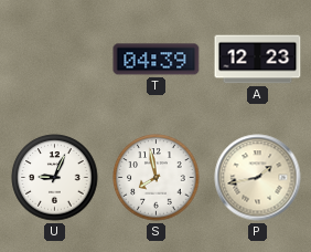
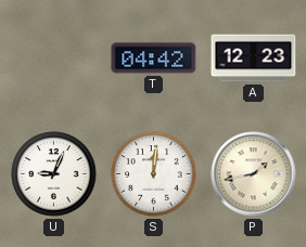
T: 04:39 -> 04:42 (154, 58)
S: 7:58 -> 12:01 (154, 174)
